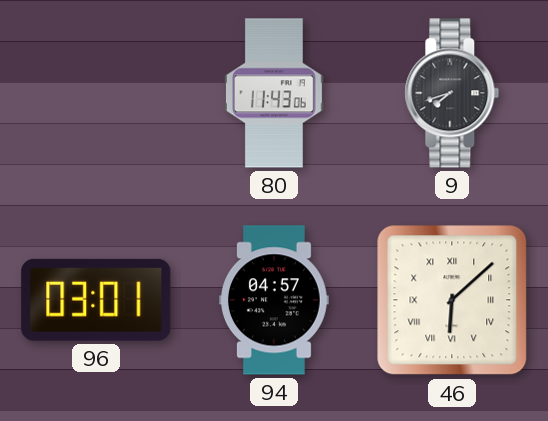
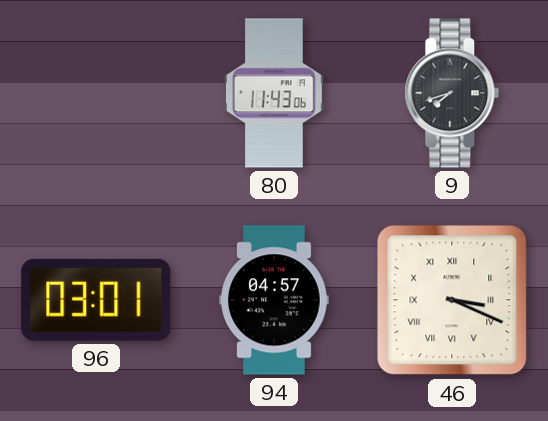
46: 6:08 -> 3:19 (452, 300)
